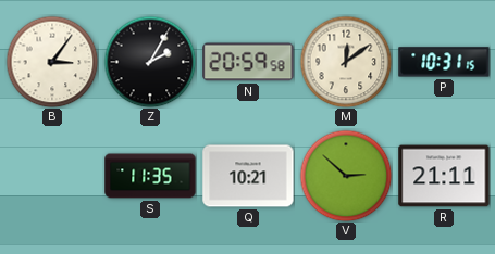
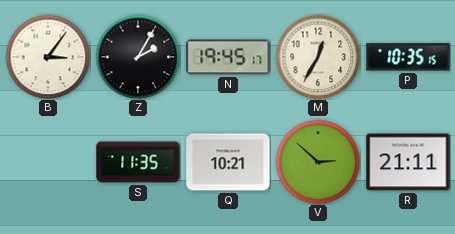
N: 20:59 -> 19:45 (228, 57)
M: 12:09 -> 12:35 (318, 57)
P: 10:31 -> 10:35 (408, 57)
